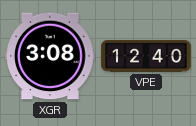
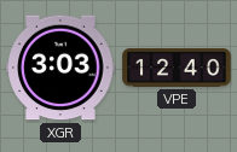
XGR: 3:08 -> 3:03 (60, 68)
